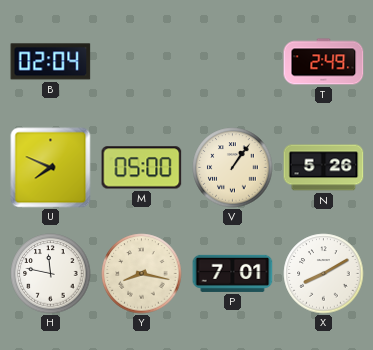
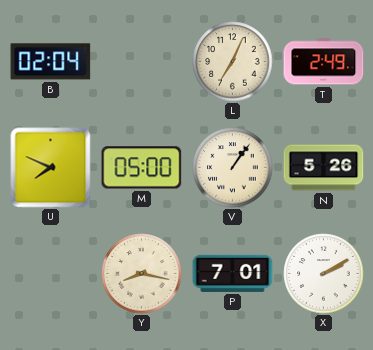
L: none -> 7:04 (233, 62)
H: 11:47 -> none (51, 274)
X: 8:10 -> 2:10 (324, 274)
